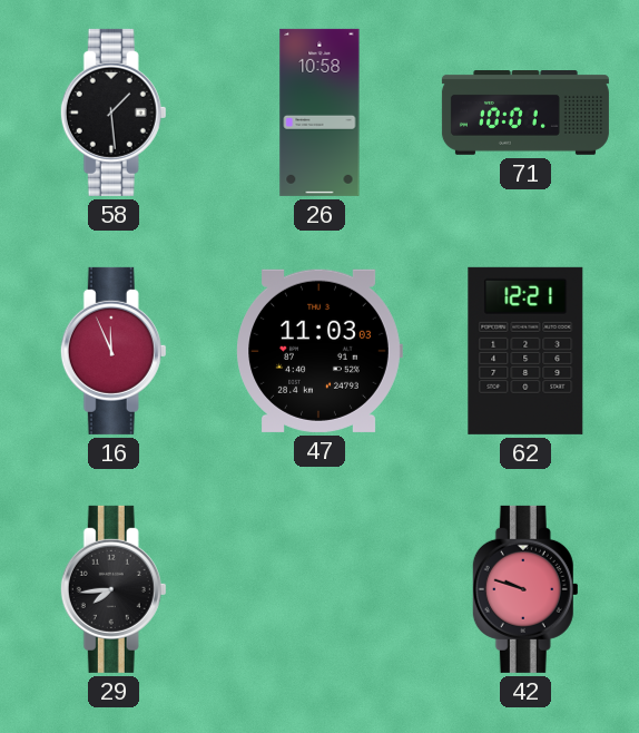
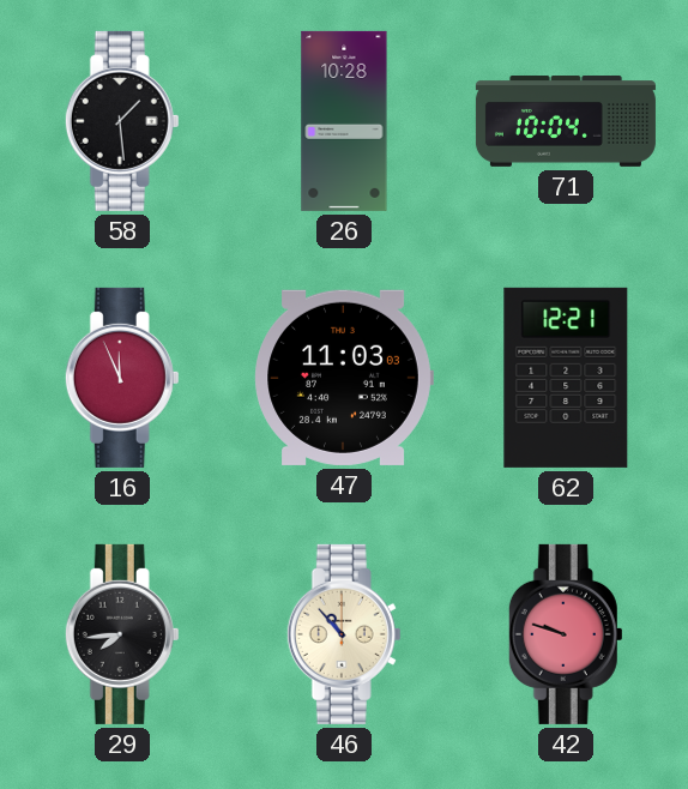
26: 10:58 -> 10:28 (344, 121)
71: 10:01 -> 10:04 (566, 122)
46: none -> 10:53 (344, 634)
